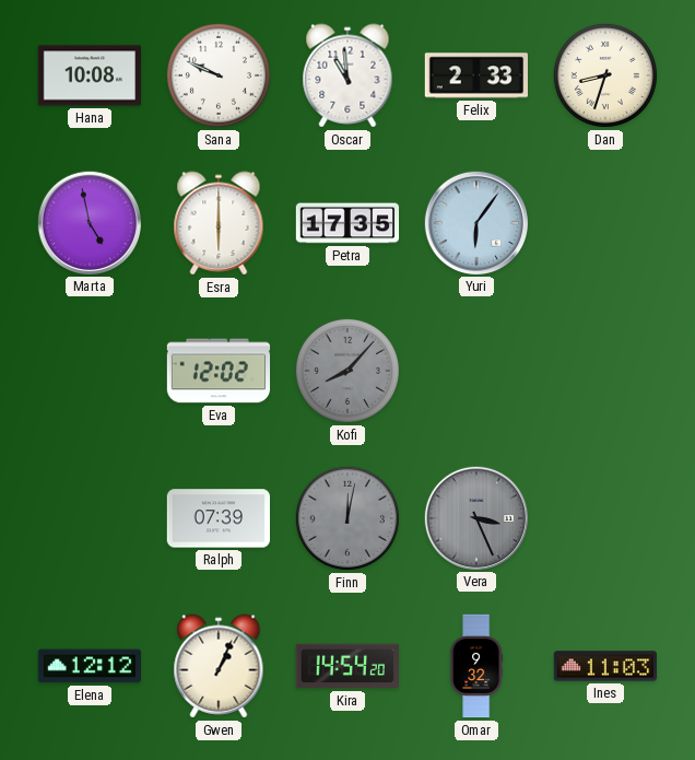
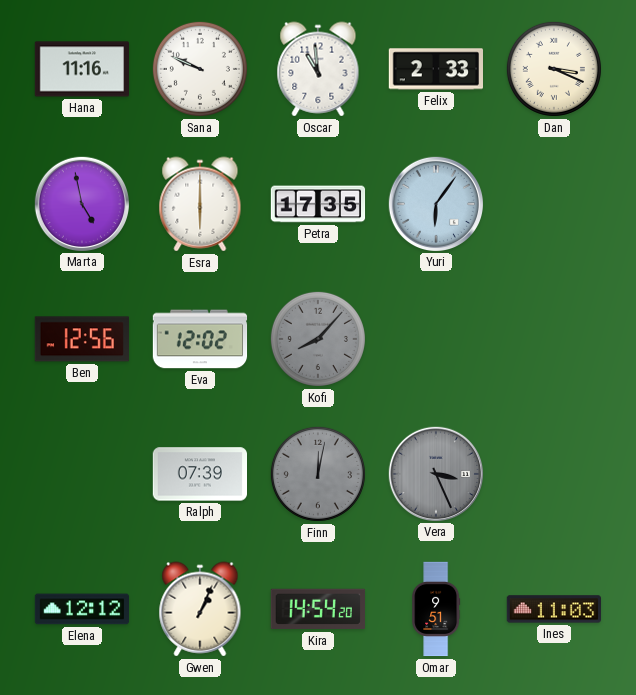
Hana: 10:08 -> 11:16 (81, 69)
Dan: 8:33 -> 3:19 (554, 69)
Ben: none -> 12:56 (82, 339)
Omar: 9:32 -> 9:51 (436, 609)
